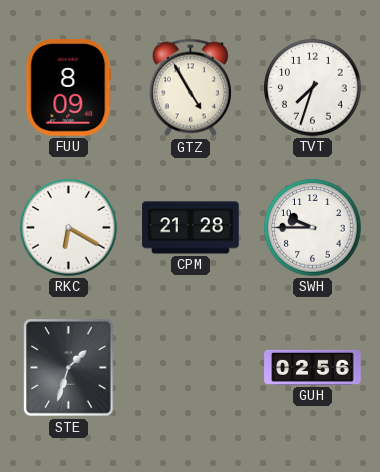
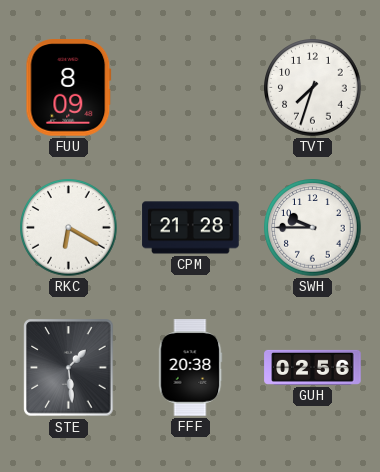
GTZ: 4:55 -> none (190, 88)
STE: 1:33 -> 1:29 (69, 368)
FFF: none -> 20:38 (190, 368)
